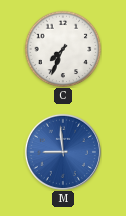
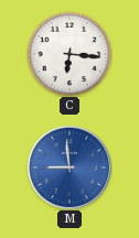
C: 7:34 -> 6:16 (69, 54)
